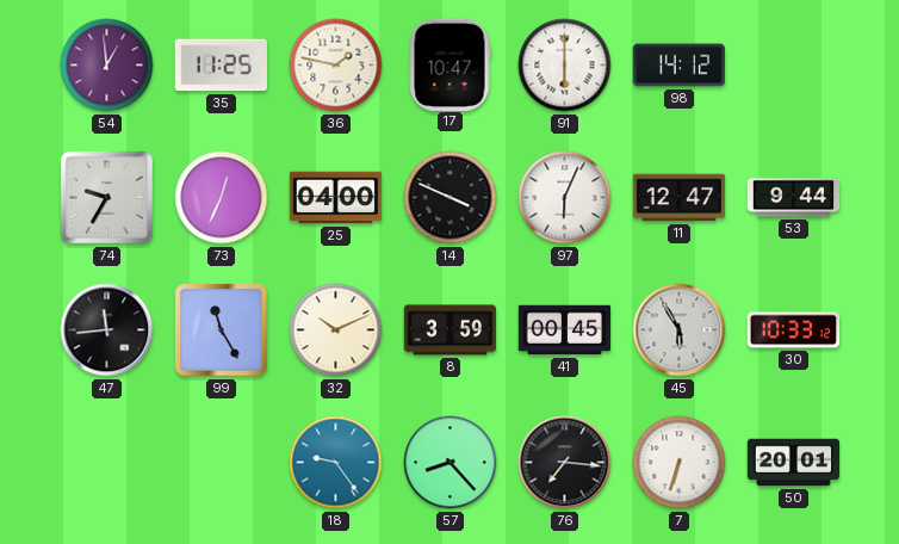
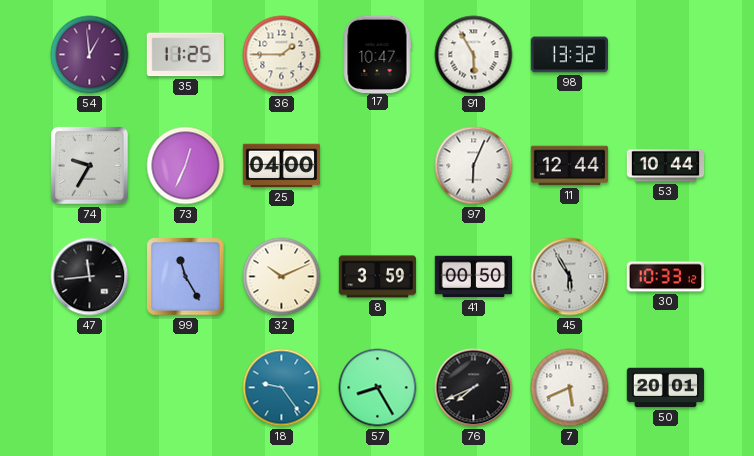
36: 1:47 -> 1:45 (282, 55)
91: 6:00 -> 5:55 (474, 55)
98: 14:12 -> 13:32 (569, 55)
14: 3:49 -> none (451, 198)
11: 12:47 -> 12:44 (570, 166)
53: 9:44 -> 10:44 (666, 166)
41: 00:45 -> 00:50 (474, 277)
57: 8:23 -> 8:25 (378, 388)
76: 7:16 -> 7:41 (474, 388)
7: 6:33 -> 5:41 (570, 388)
